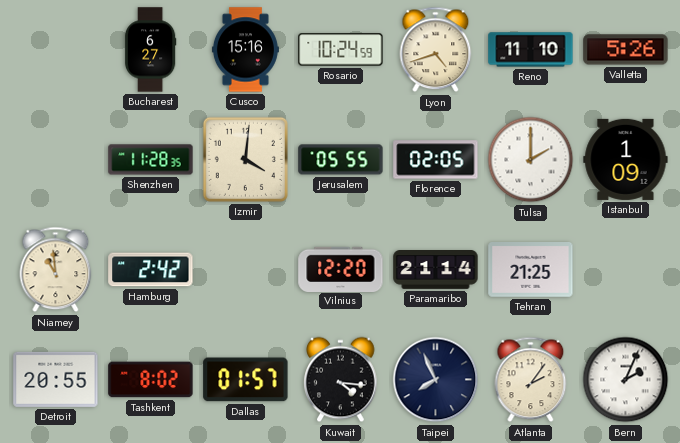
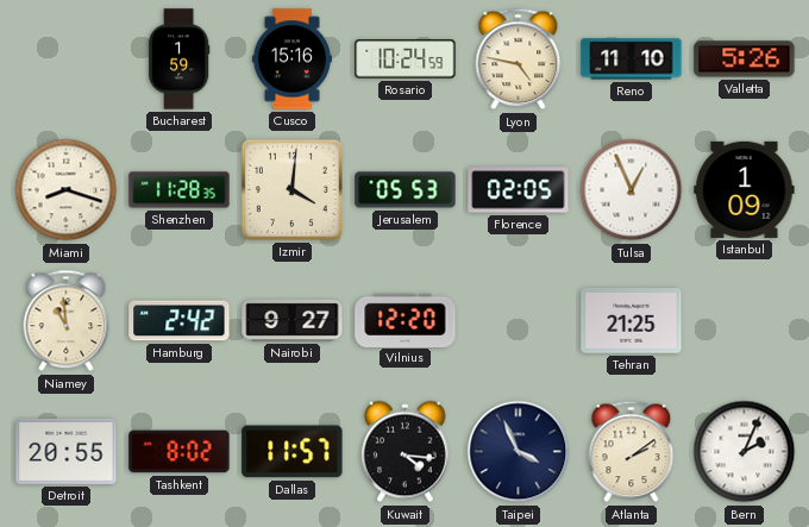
Bucharest: 6:27 -> 1:59 (178, 59)
Lyon: 4:42 -> 4:47 (519, 59)
Miami: none -> 8:18 (67, 190)
Jerusalem: 05:55 -> 05:53 (406, 190)
Tulsa: 2:00 -> 12:56 (632, 190)
Nairobi: none -> 9:27 (293, 320)
Paramaribo: 21:14 -> none (436, 270)
Dallas: 01:57 -> 11:57 (293, 452)
Taipei: 7:56 -> 3:56 (519, 452)
Atlanta: 2:06 -> 2:09 (632, 452)
